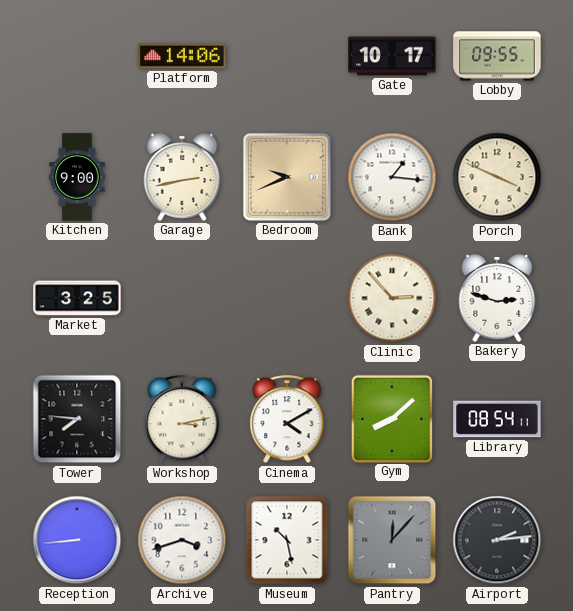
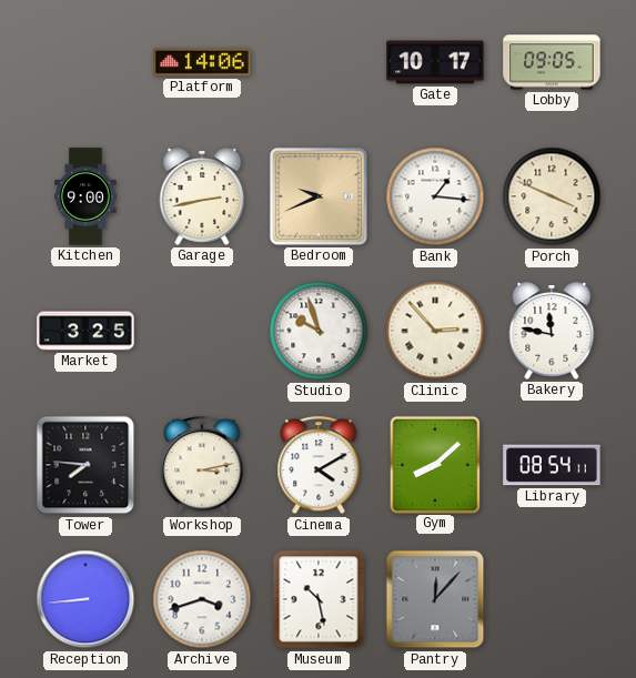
Lobby: 09:55 -> 09:05 (552, 62)
Studio: none -> 9:57 (319, 331)
Bakery: 2:48 -> 11:47 (552, 331)
Airport: 2:14 -> none (497, 540)
